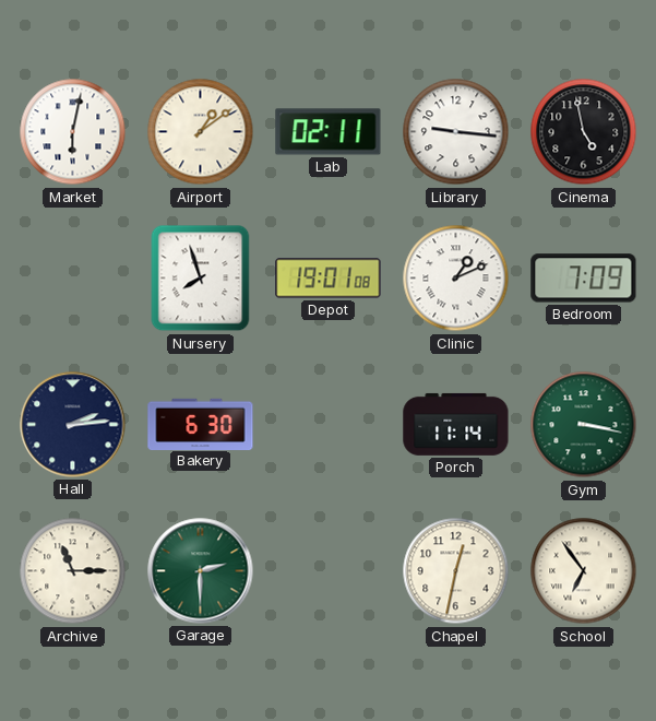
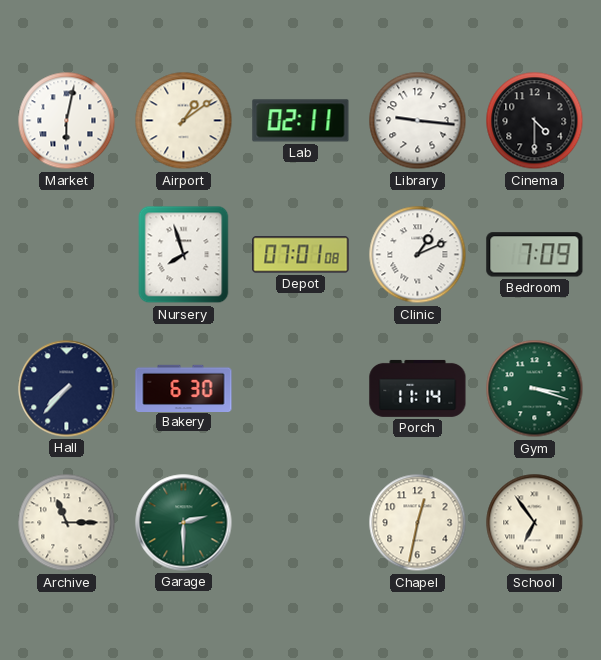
Cinema: 4:58 -> 4:30 (535, 121)
Depot: 19:01 -> 07:01 (301, 255)
Hall: 2:14 -> 7:37 (67, 389)
Gym: 3:17 -> 3:18 (535, 389)
